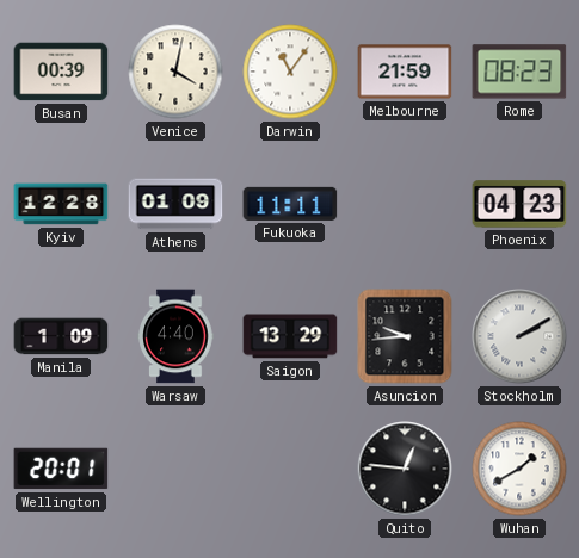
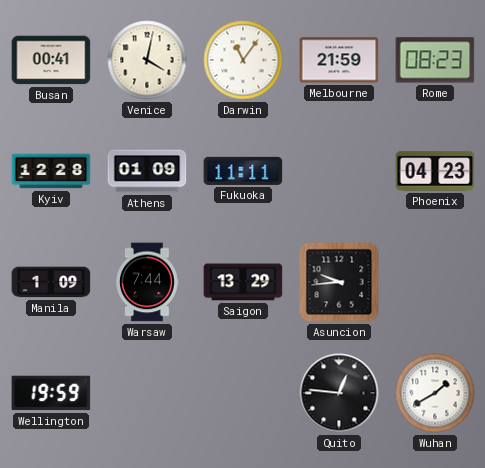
Busan: 00:39 -> 00:41 (51, 60)
Warsaw: 4:40 -> 7:44 (147, 282)
Stockholm: 2:10 -> none (519, 336)
Wellington: 20:01 -> 19:59 (51, 393)
